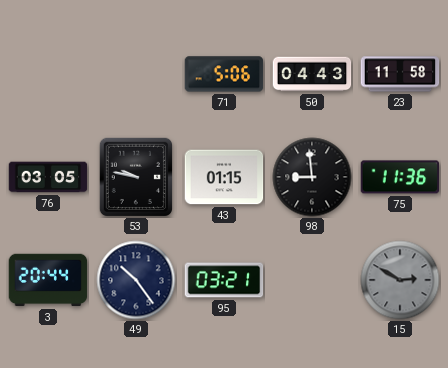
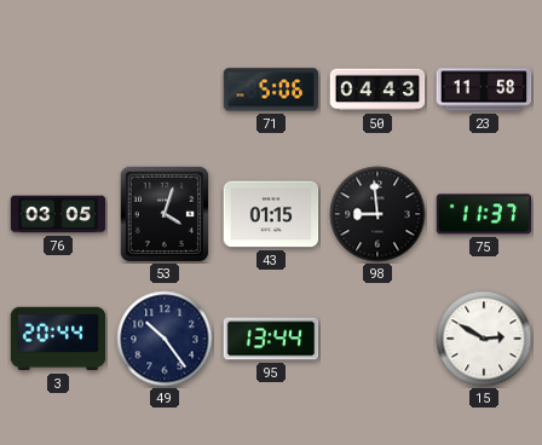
53: 9:47 -> 4:03 (163, 213)
75: 11:36 -> 11:37 (484, 214)
95: 03:21 -> 13:44 (271, 339)
15 dial: grey -> white (484, 339)
